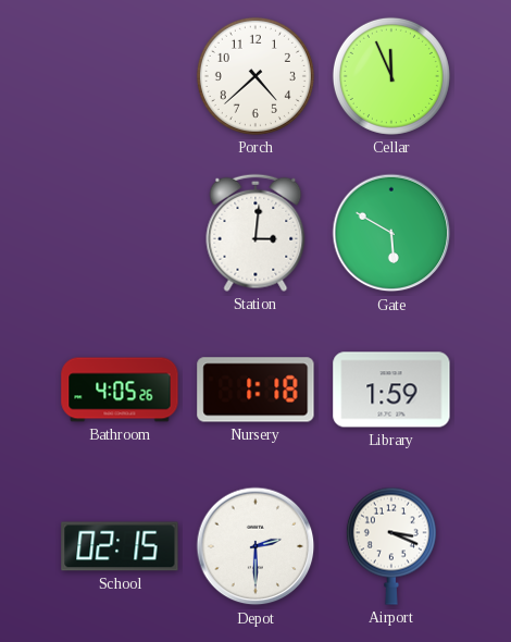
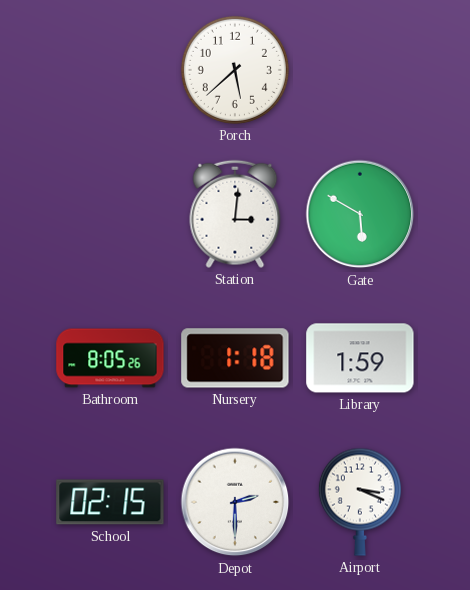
Porch: 4:38 -> 5:38 (235, 70)
Cellar: 11:56 -> none (391, 76)
Bathroom: 4:05 -> 8:05 (110, 358)
